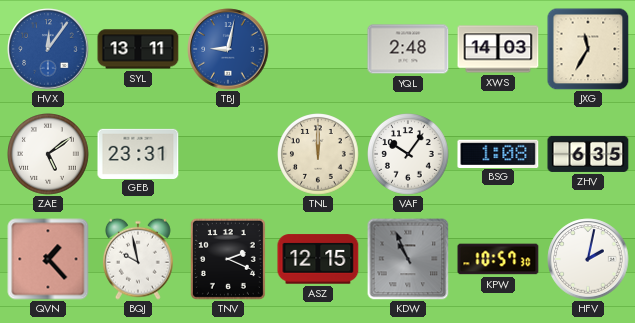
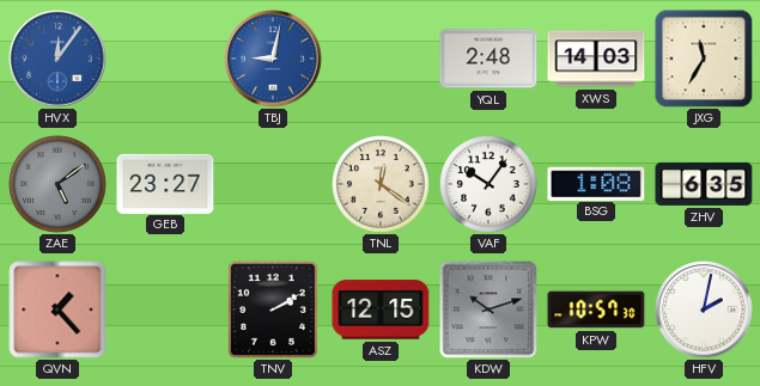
SYL: 13:11 -> none (138, 49)
ZAE dial: white -> grey (59, 185)
GEB: 23:31 -> 23:27 (165, 183)
TNL: 12:00 -> 12:21 (382, 185)
BQJ: 9:58 -> none (138, 259)
TNV: 2:19 -> 2:10 (273, 310)
KDW: 10:56 -> 10:12 (488, 310)
